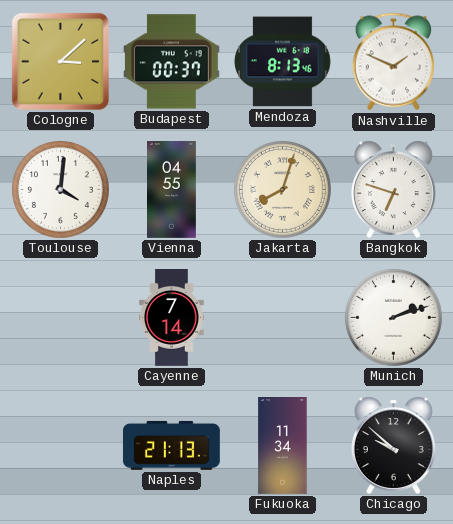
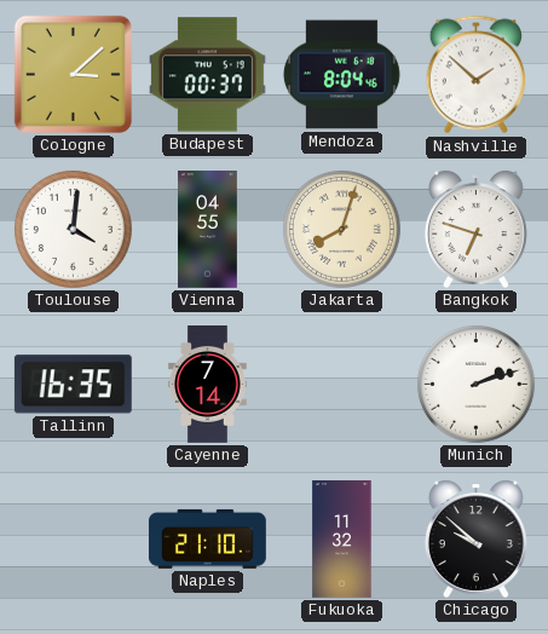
Mendoza: 8:13 -> 8:04 (341, 75)
Nashville: 1:49 -> 1:52 (475, 75)
Tallinn: none -> 16:35 (73, 385)
Naples: 21:13 -> 21:10 (207, 538)
Fukuoka: 11:34 -> 11:32 (342, 540)
